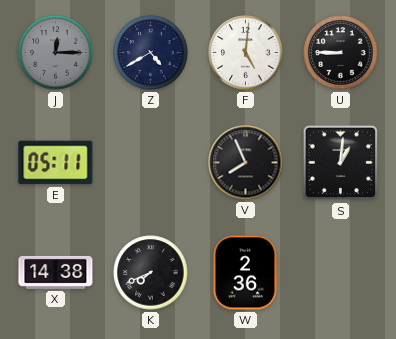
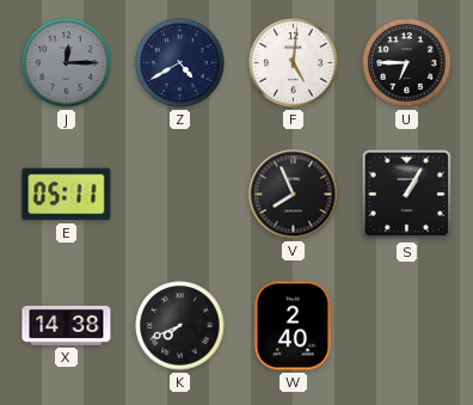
U: 8:45 -> 6:45 (407, 63)
S: 1:01 -> 1:05 (407, 195)
W: 2:36 -> 2:40 (293, 326)
